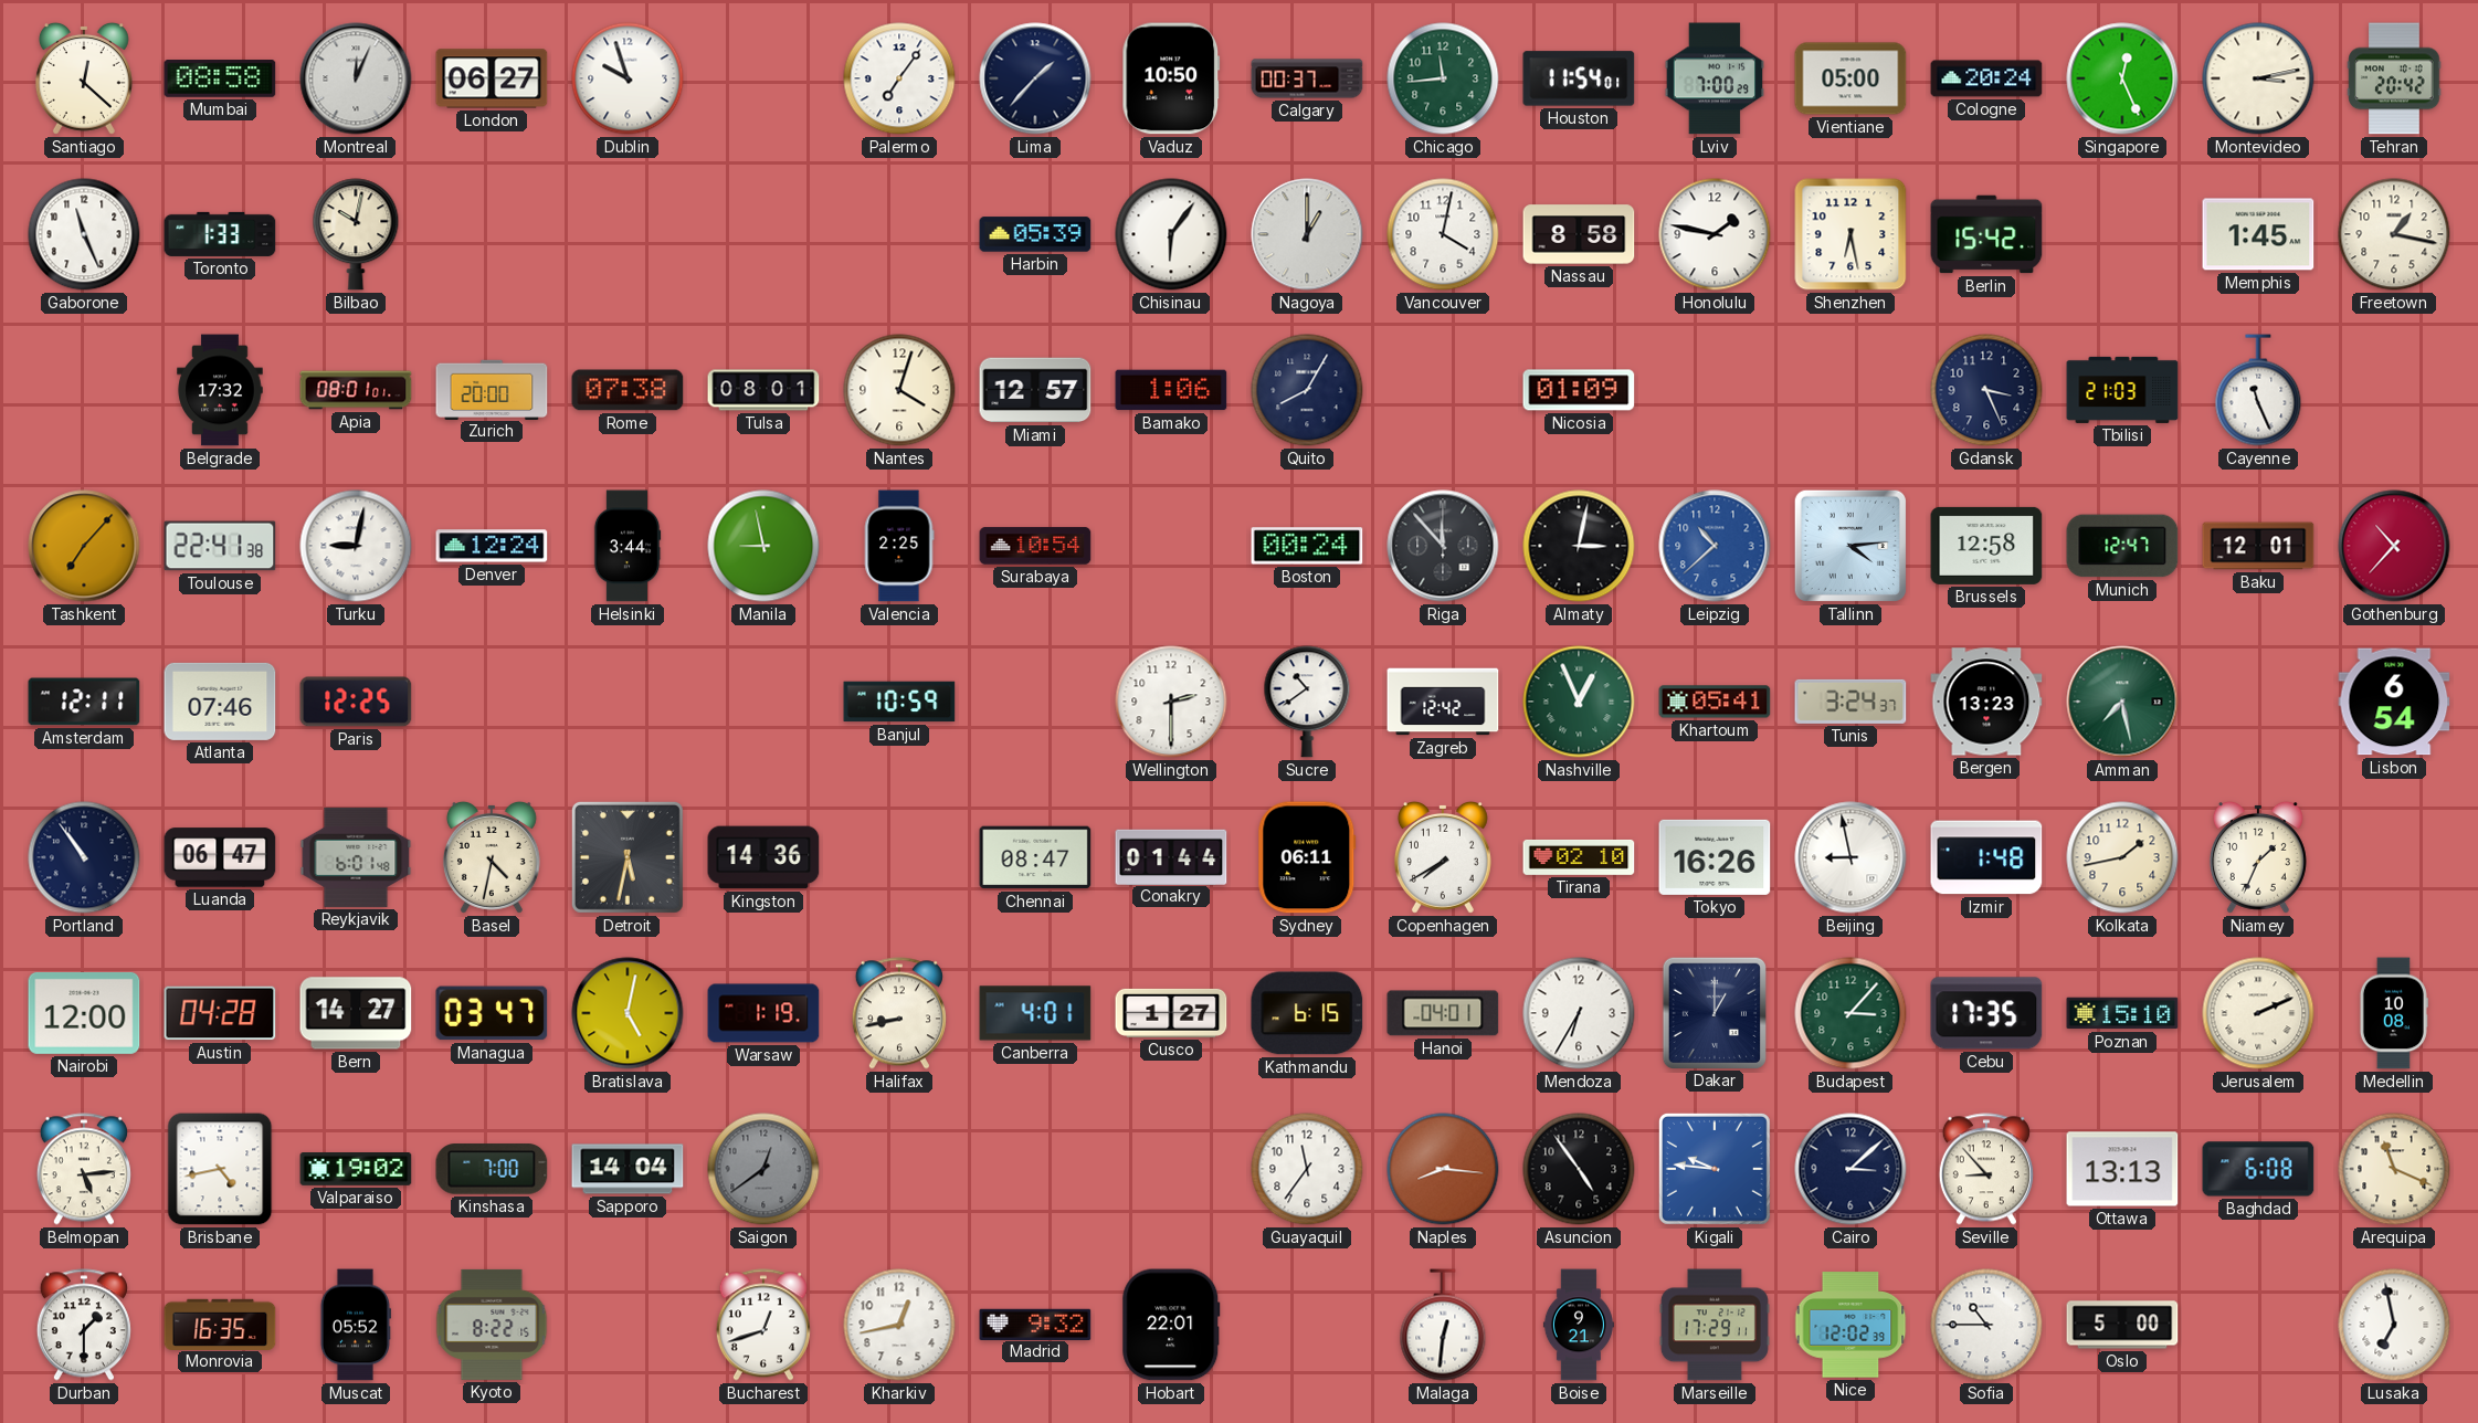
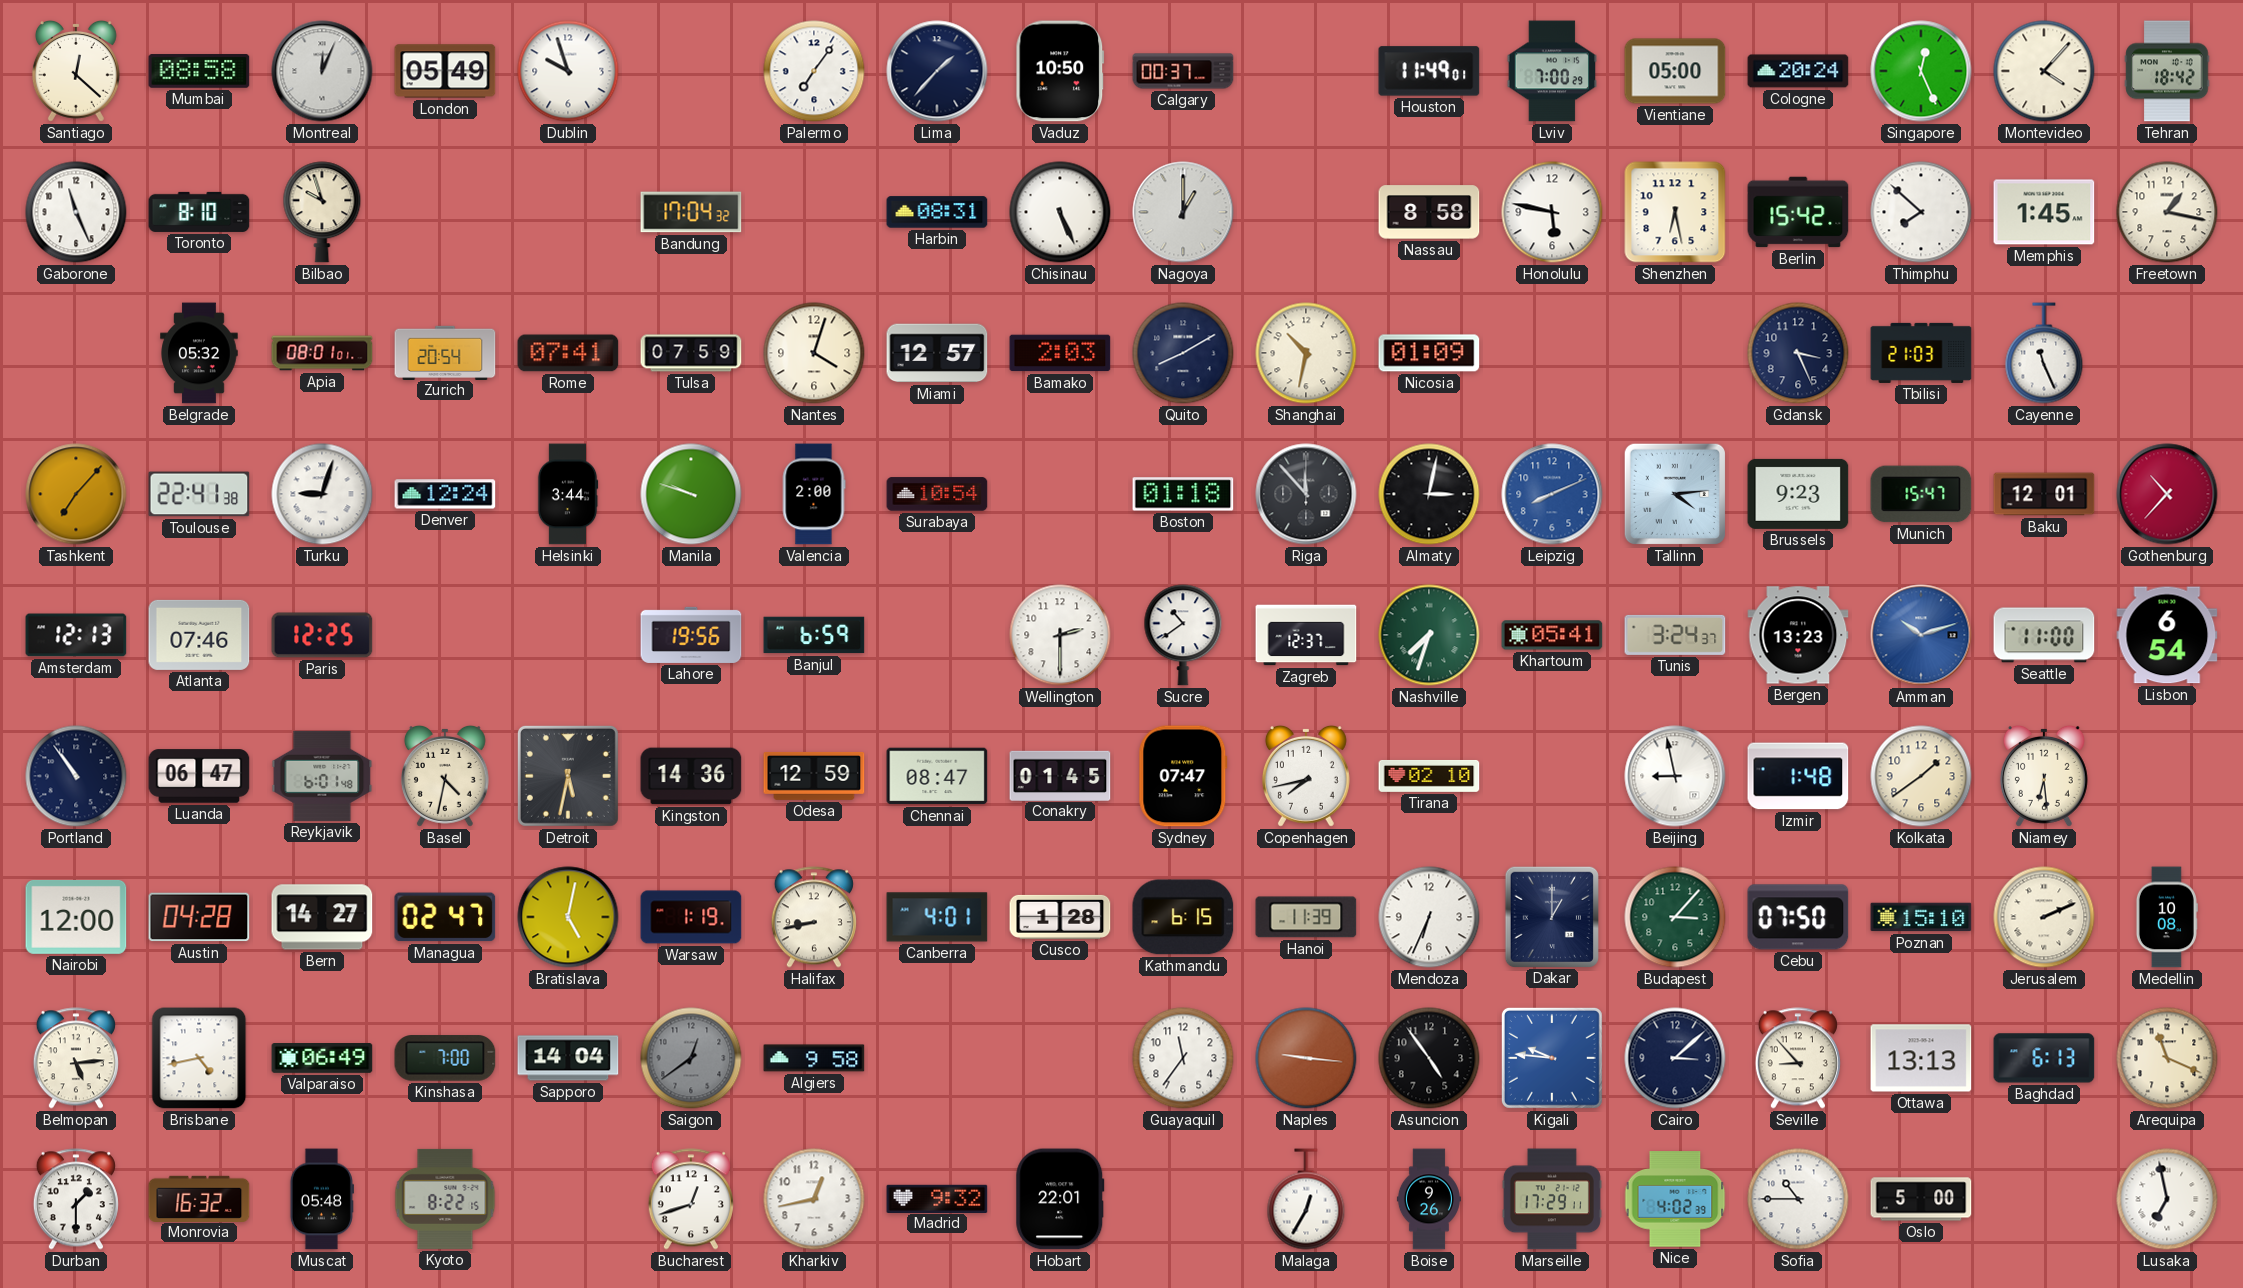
London: 06:27 -> 05:49 (445, 71)
Chicago: 11:44 -> none (1443, 78)
Houston: 11:54 -> 11:49 (1429, 71)
Montevideo: 3:13 -> 4:07 (2044, 71)
Tehran: 20:42 -> 18:42 (2167, 71)
Toronto: 1:33 -> 8:10 (199, 212)
Bilbao: 10:02 -> 9:57 (322, 212)
Bandung: none -> 17:04 (691, 212)
Harbin: 05:39 -> 08:31 (937, 212)
Chisinau: 6:06 -> 5:26 (1060, 212)
Vancouver: 4:02 -> none (1443, 234)
Honolulu: 1:47 -> 5:47 (1552, 212)
Thimphu: none -> 7:52 (1921, 212)
Belgrade: 17:32 -> 05:32 (199, 353)
Zurich: 20:00 -> 20:54 (445, 352)
Rome: 07:38 -> 07:41 (568, 353)
Tulsa: 08:01 -> 07:59 (691, 353)
Bamako: 1:06 -> 2:03 (1060, 353)
Quito: 8:05 -> 8:10 (1183, 353)
Shanghai: none -> 10:32 (1306, 353)
Turku: 9:02 -> 9:03 (322, 494)
Manila: 8:58 -> 9:48 (691, 494)
Valencia: 2:25 -> 2:00 (814, 494)
Boston: 00:24 -> 01:18 (1183, 494)
Leipzig: 10:38 -> 8:11 (1552, 494)
Brussels: 12:58 -> 9:23 (1798, 494)
Munich: 12:47 -> 15:47 (1921, 494)
Amsterdam: 12:11 -> 12:13 (76, 635)
Lahore: none -> 19:56 (691, 635)
Banjul: 10:59 -> 6:59 (814, 635)
Zagreb: 12:42 -> 12:37 (1306, 635)
Nashville: 12:56 -> 7:33 (1429, 635)
Amman: 7:28 -> 10:12 (1921, 635)
Amman dial: green -> blue (1921, 635)
Seattle: none -> 11:00 (2044, 635)
Odesa: none -> 12:59 (814, 776)
Conakry: 01:44 -> 01:45 (1060, 775)
Sydney: 06:11 -> 07:47 (1183, 776)
Copenhagen: 7:40 -> 7:43 (1306, 776)
Tokyo: 16:26 -> none (1715, 857)
Kolkata: 1:43 -> 1:39 (1921, 776)
Niamey: 1:34 -> 6:29 (2044, 776)
Managua: 03:47 -> 02:47 (445, 917)
Cusco: 1:27 -> 1:28 (1060, 917)
Hanoi: 04:01 -> 11:39 (1306, 917)
Mendoza: 6:35 -> 6:34 (1429, 917)
Cebu: 17:35 -> 07:50 (1798, 917)
Valparaiso: 19:02 -> 06:49 (322, 1059)
Algiers: none -> 9:58 (814, 1058)
Naples: 8:16 -> 9:16 (1306, 1058)
Baghdad: 6:08 -> 6:13 (2044, 1058)
Monrovia: 16:35 -> 16:32 (199, 1198)
Muscat: 05:52 -> 05:48 (322, 1199)
Malaga: 12:31 -> 12:35 (1306, 1199)
Boise: 9:21 -> 9:26 (1429, 1199)
Nice: 12:02 -> 4:02 (1675, 1199)
